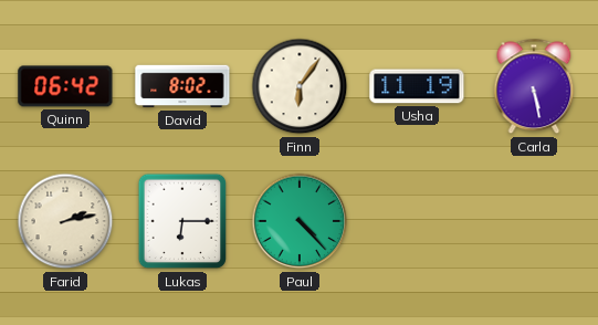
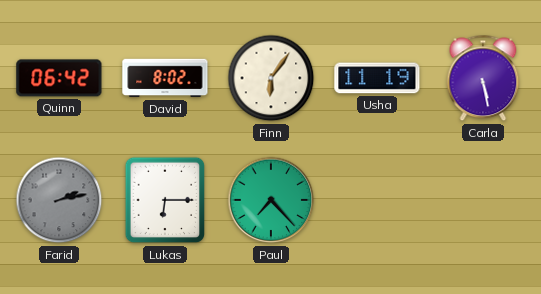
Farid dial: cream -> grey (59, 200)
Paul: 4:23 -> 7:23 (271, 200)
